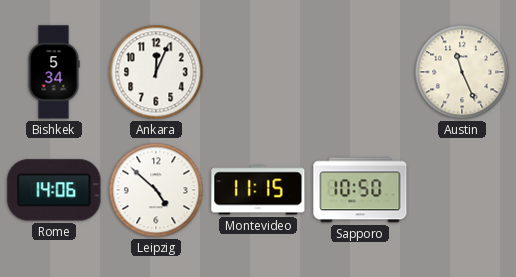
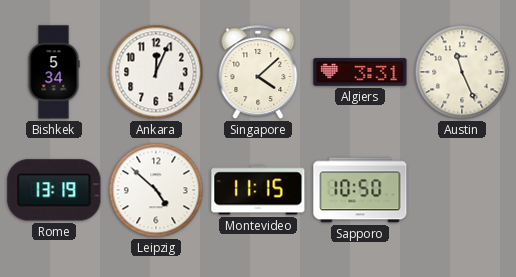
Singapore: none -> 4:08 (258, 72)
Algiers: none -> 3:31 (360, 72)
Rome: 14:06 -> 13:19 (54, 190)
